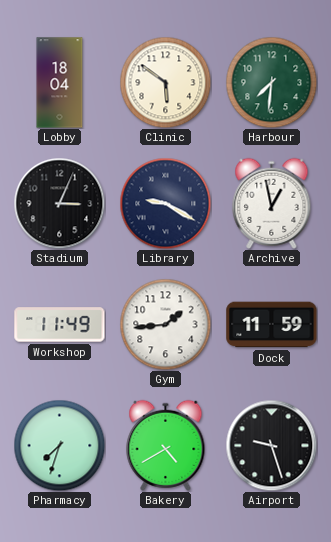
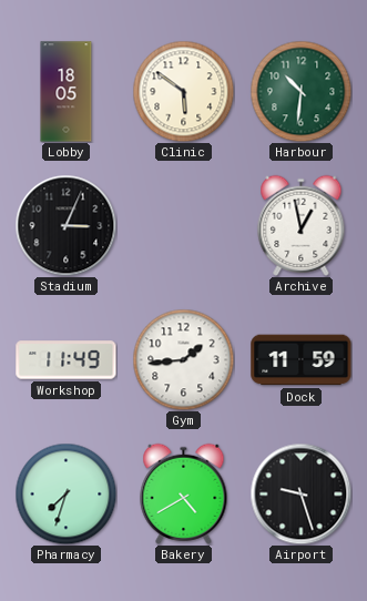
Lobby: 18:04 -> 18:05 (67, 92)
Harbour: 7:31 -> 10:31 (300, 91)
Library: 9:20 -> none (165, 203)
